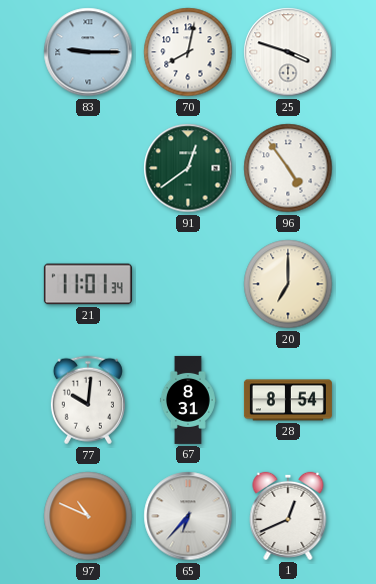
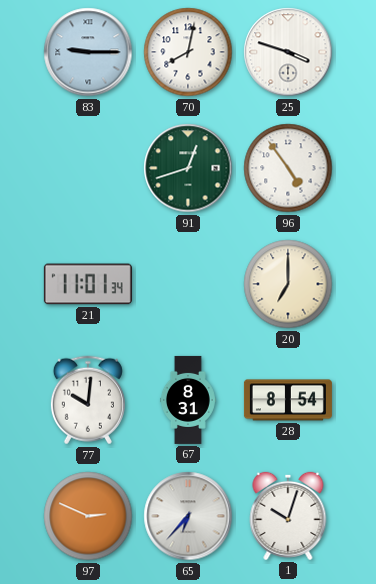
91: 12:39 -> 12:42 (188, 168)
97: 10:49 -> 2:49 (88, 516)
1: 12:41 -> 10:03 (288, 516)
